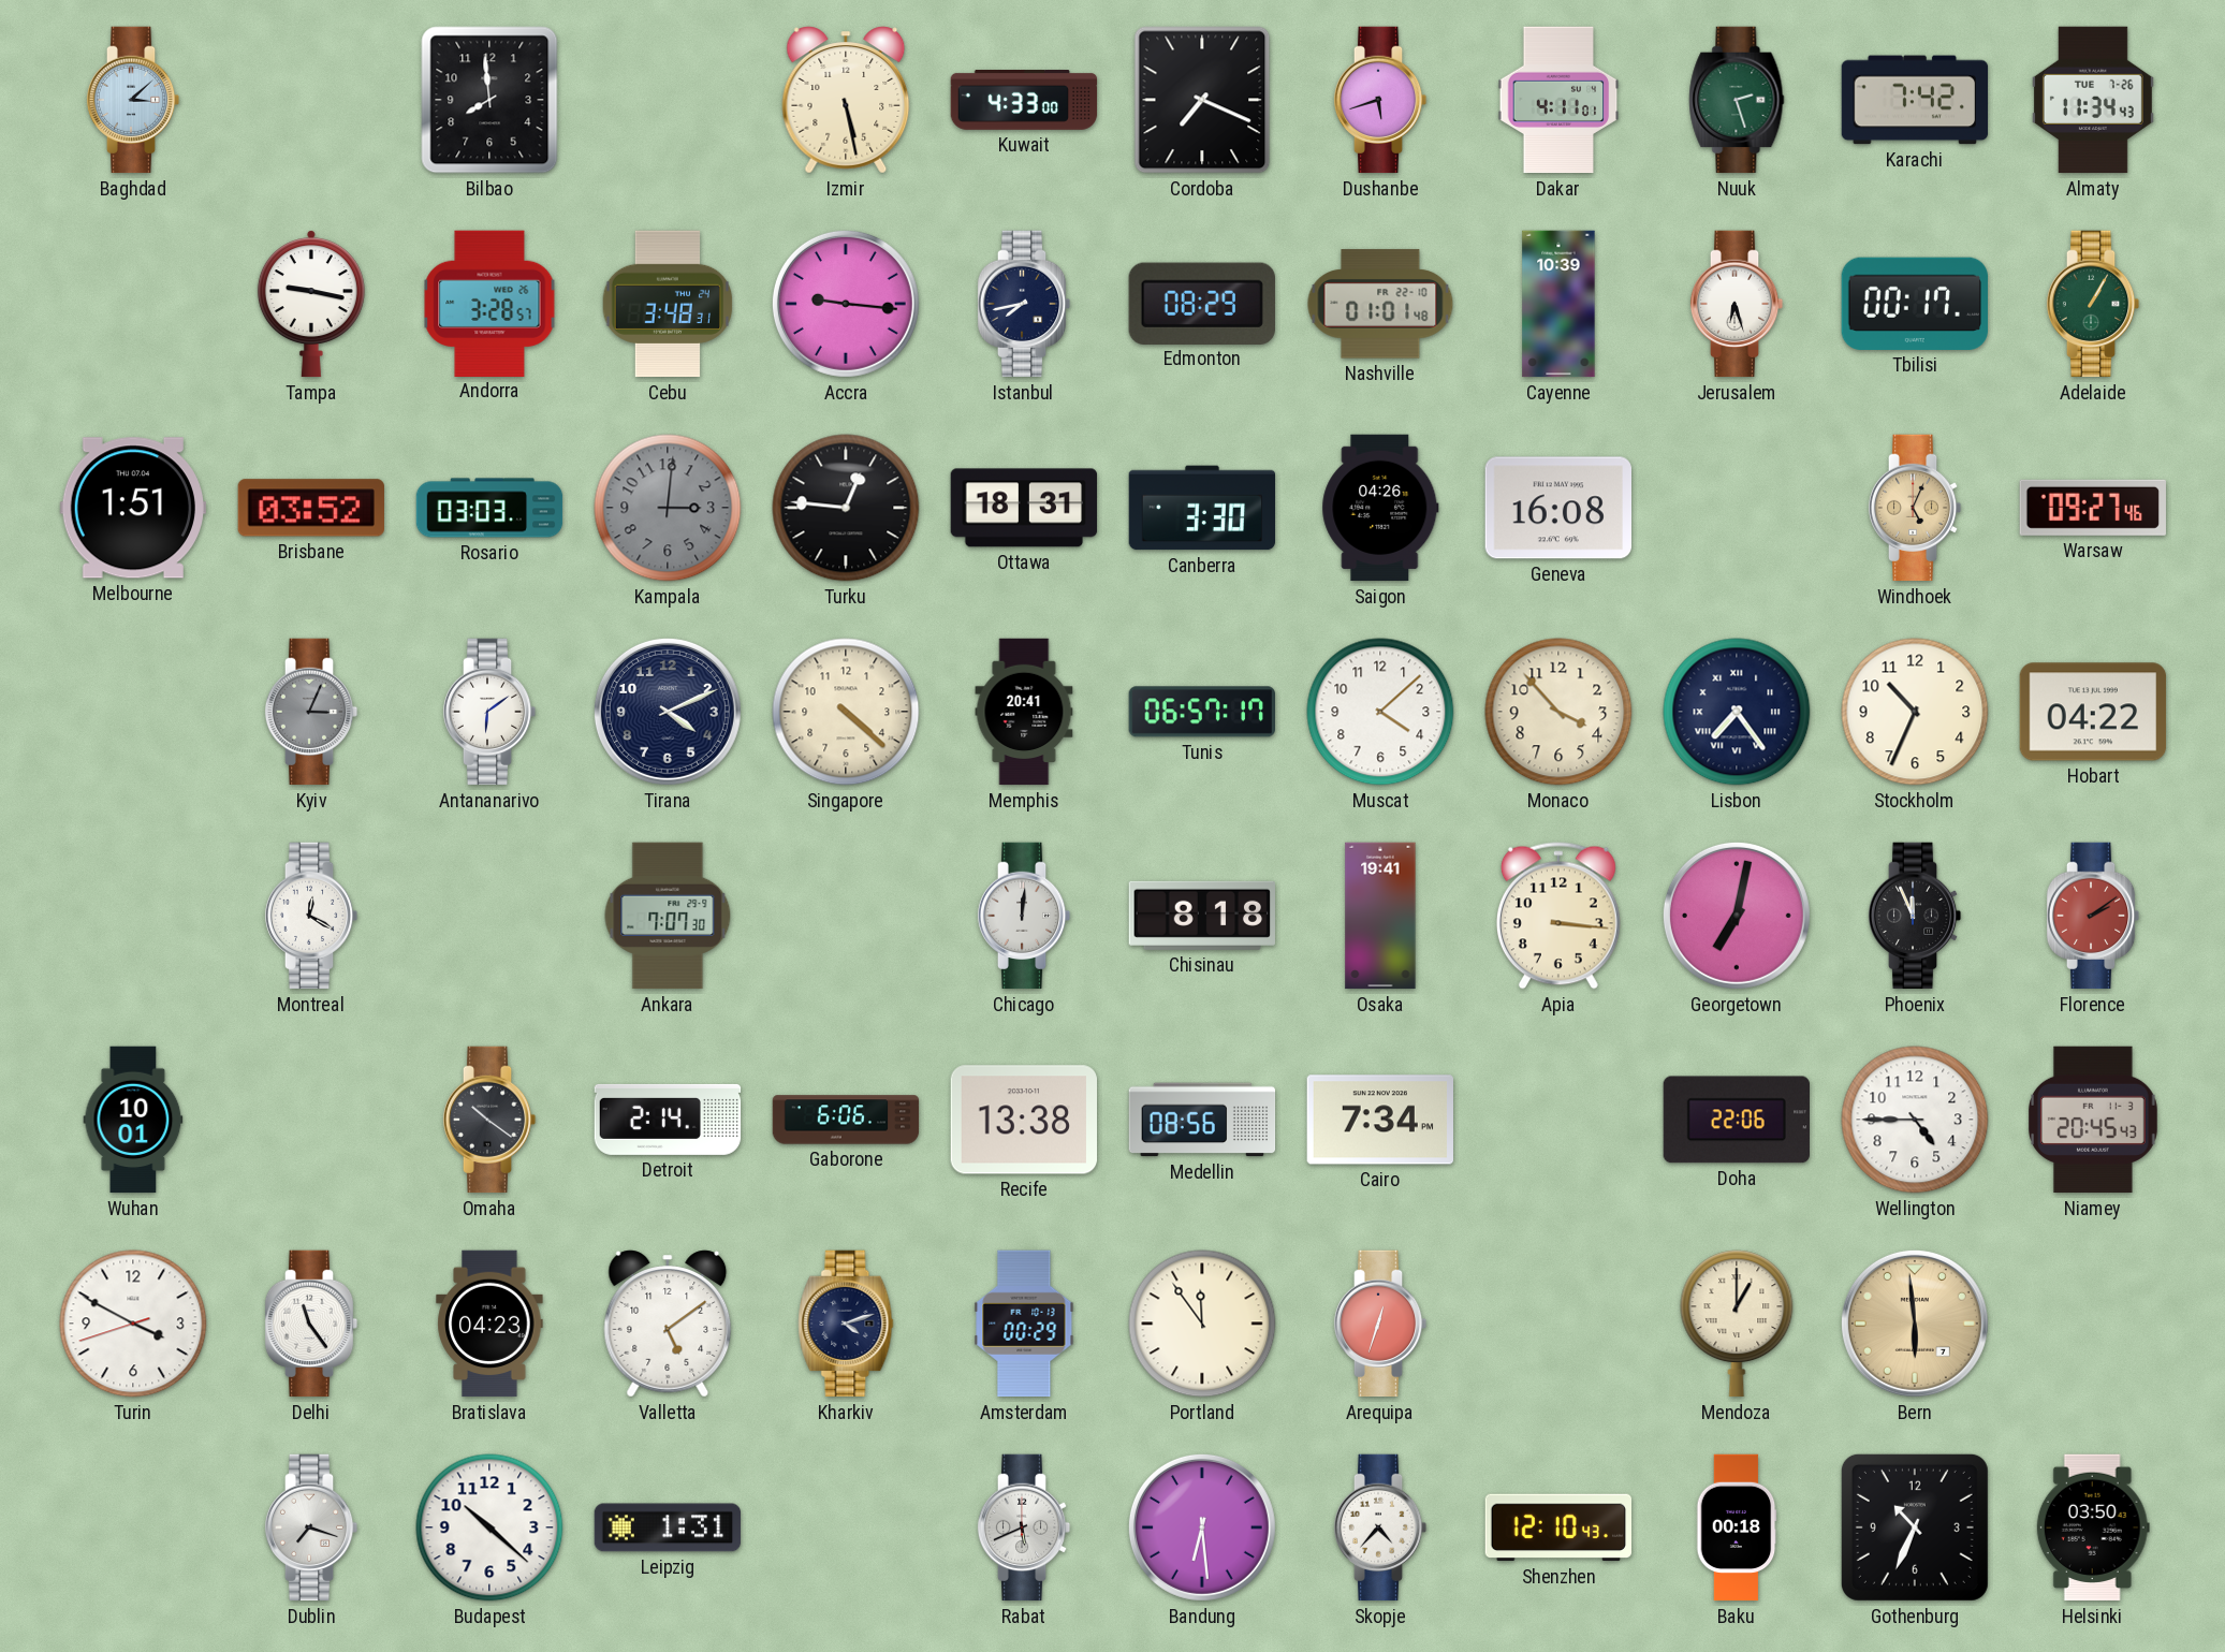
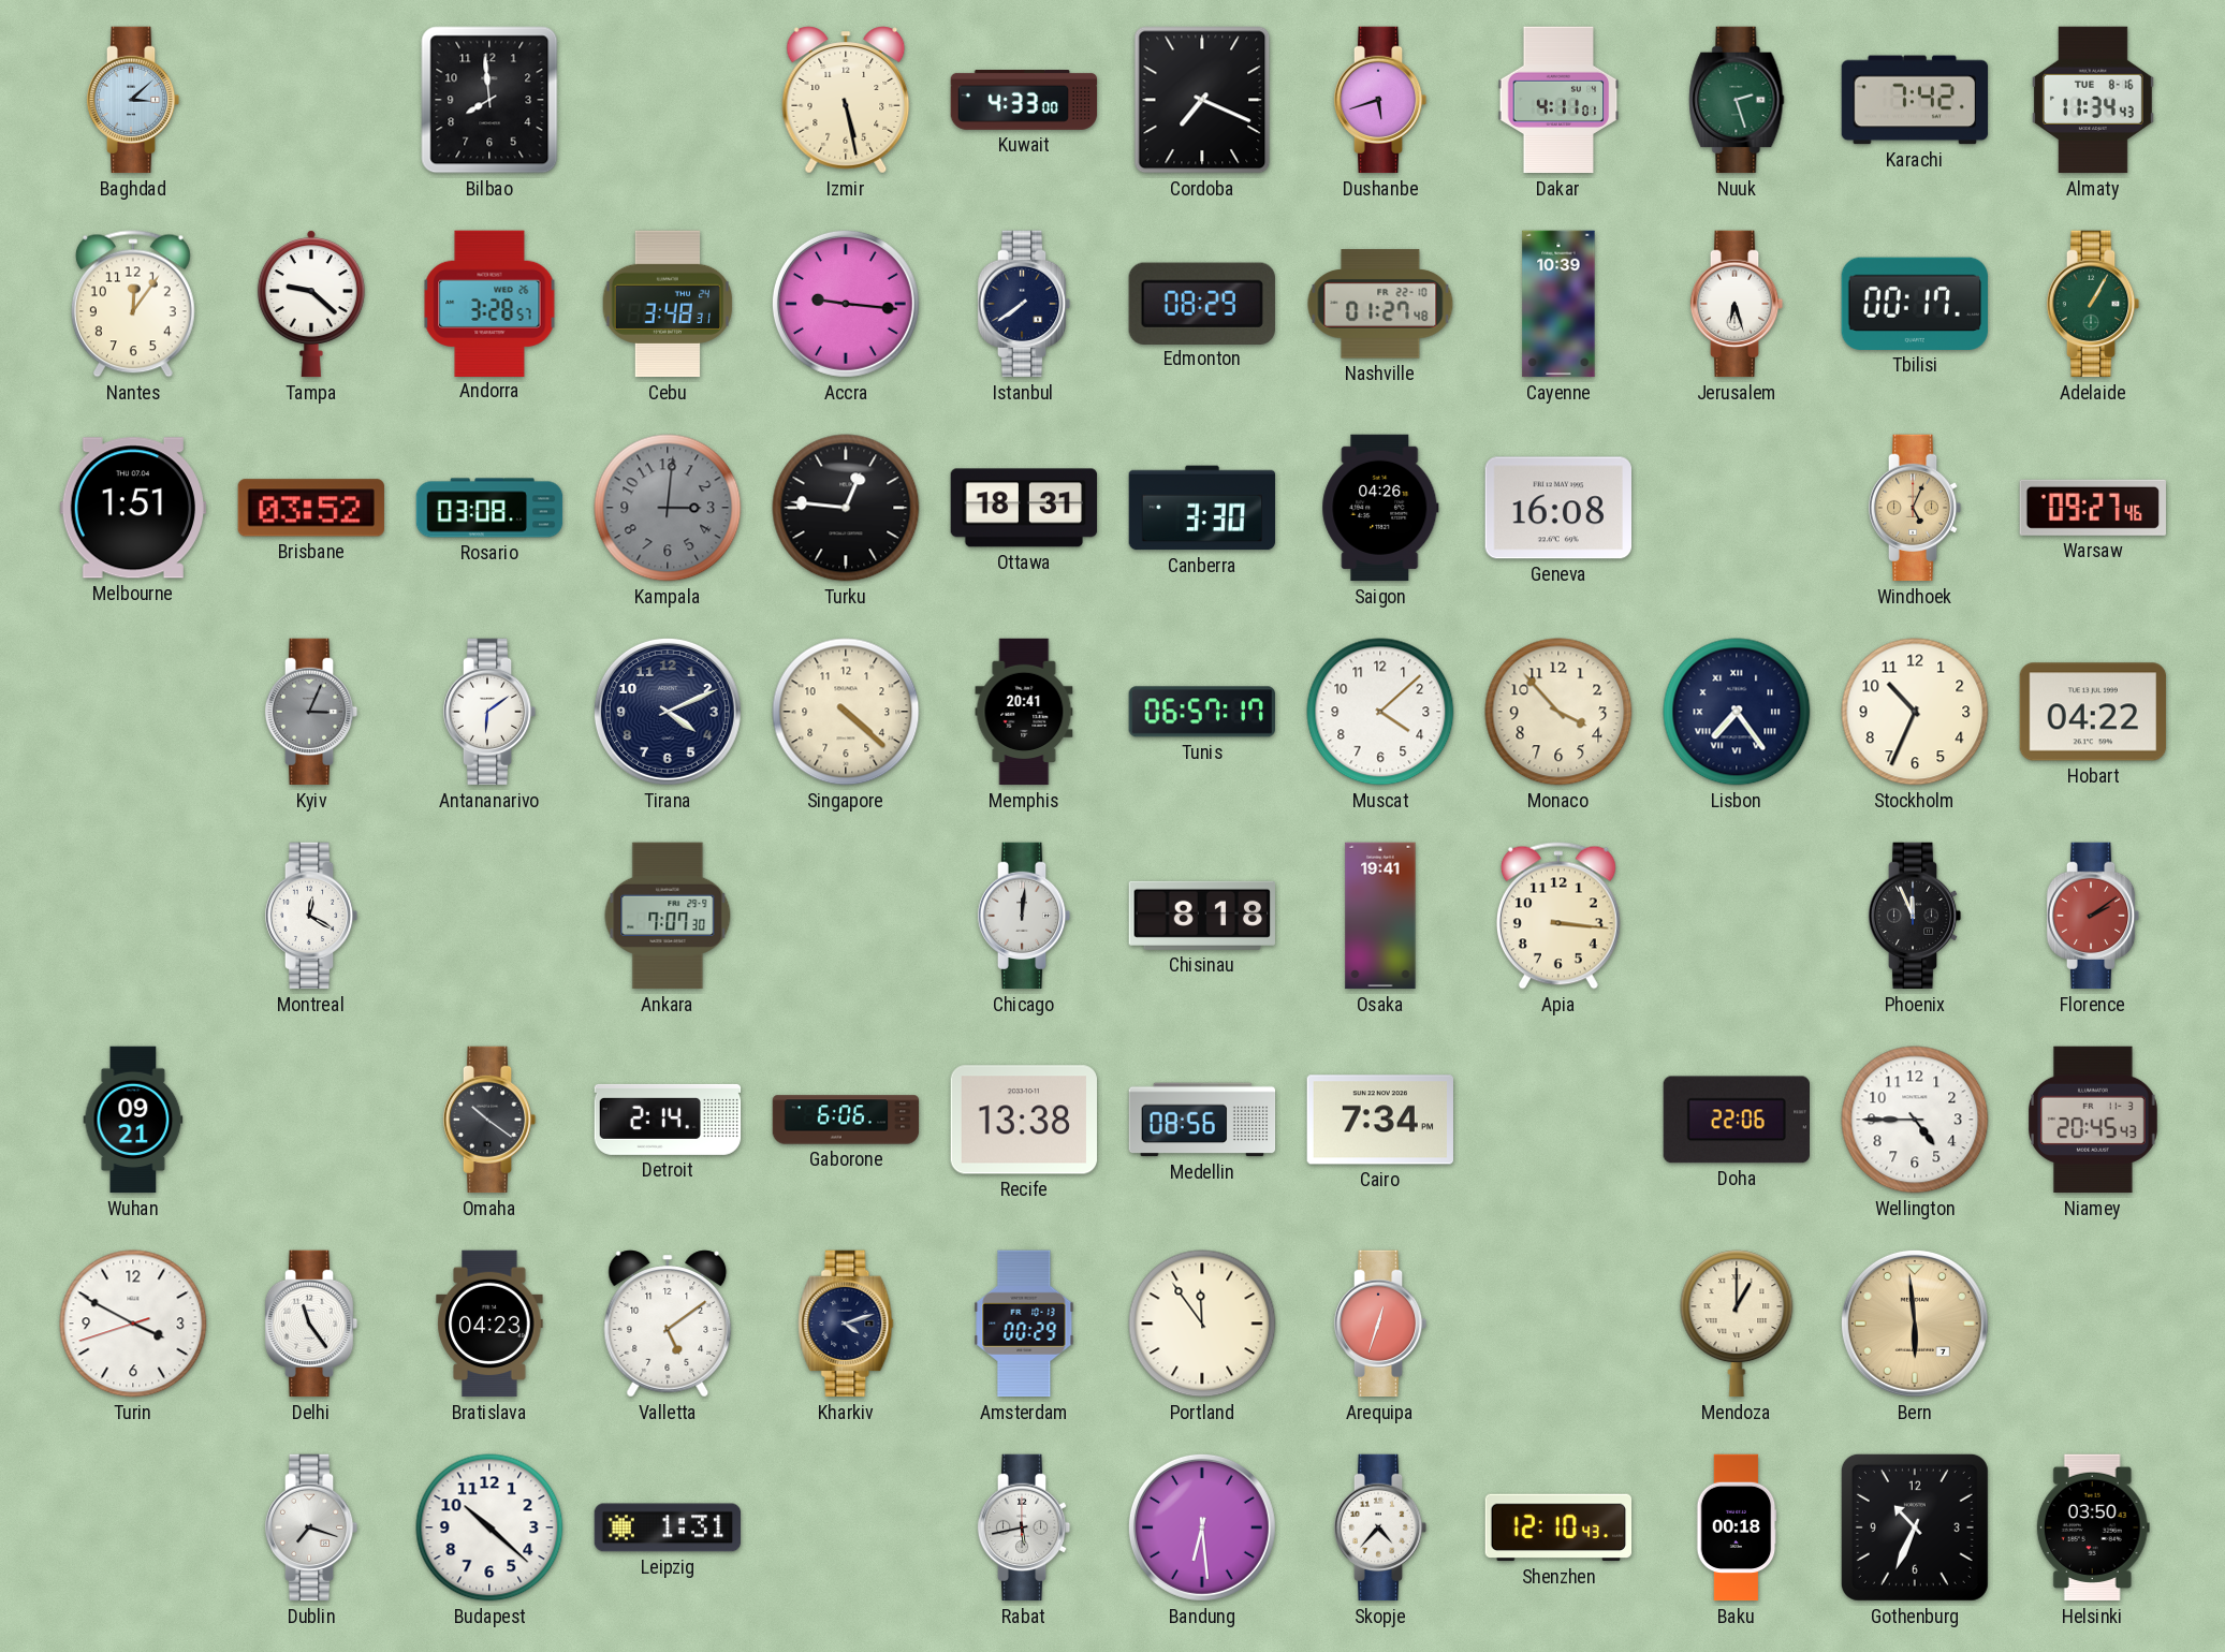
Almaty date: TUE 7-26 -> TUE 8-16 (2093, 100)
Nantes: none -> 12:06 (133, 304)
Tampa: 9:17 -> 9:22 (311, 304)
Istanbul: 7:43 -> 7:39 (1024, 304)
Nashville: 01:01 -> 01:27 (1380, 304)
Rosario: 03:03 -> 03:08 (489, 508)
Georgetown: 7:02 -> none (1737, 916)
Wuhan: 10:01 -> 09:21 (133, 1120)
Rabat: 5:41 -> 5:43 (1024, 1527)
